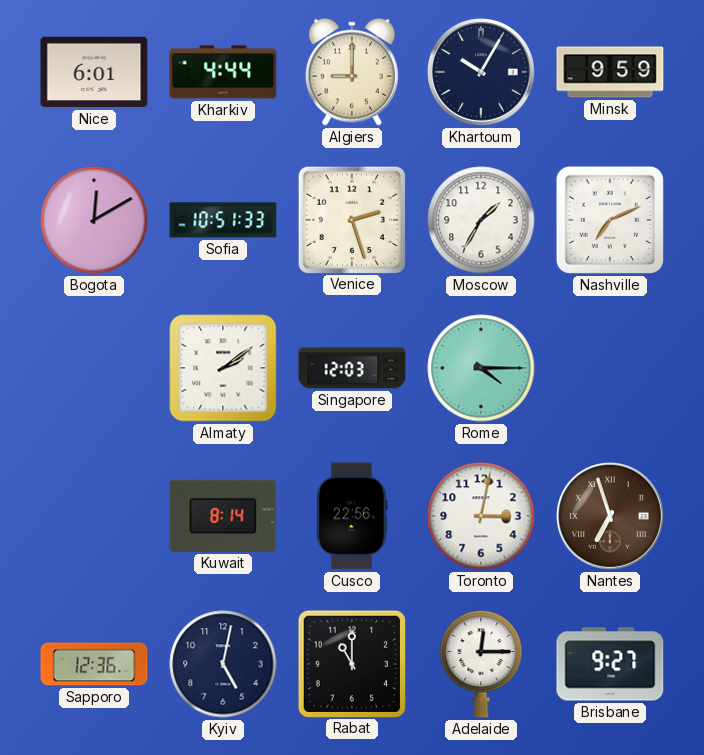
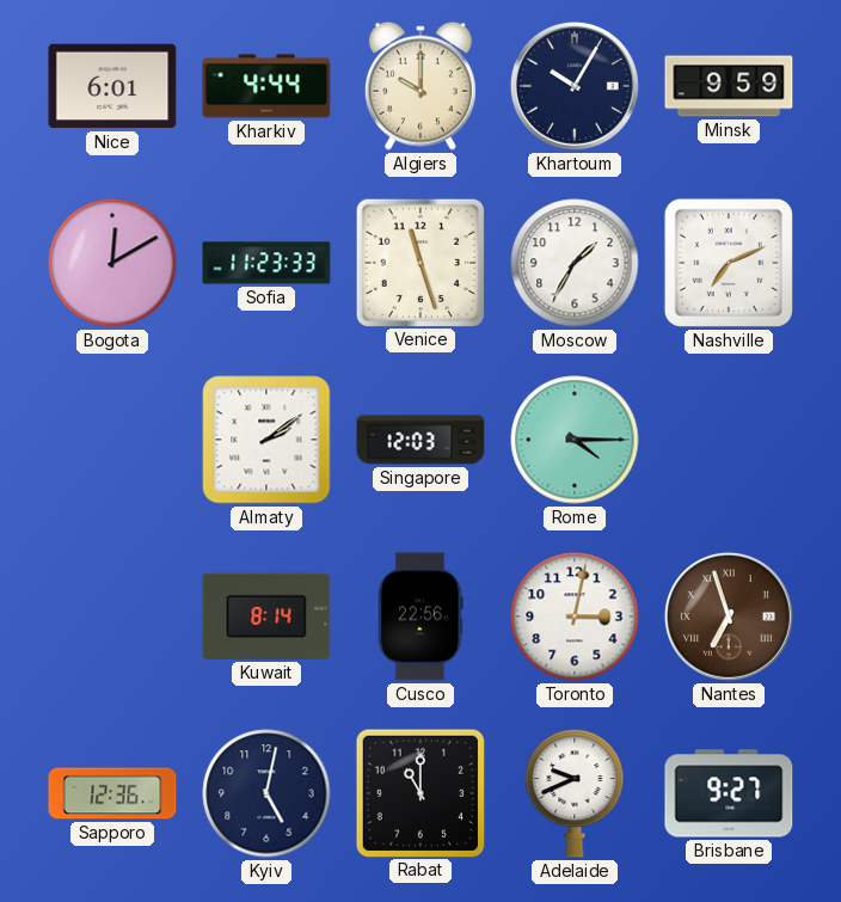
Algiers: 9:00 -> 10:00 (420, 86)
Sofia: 10:51 -> 11:23 (266, 263)
Venice: 2:27 -> 11:27 (419, 262)
Adelaide: 12:15 -> 9:41 (575, 793)
